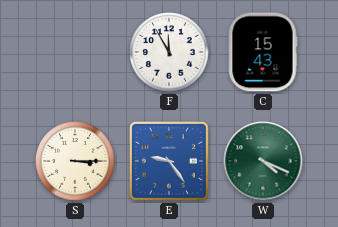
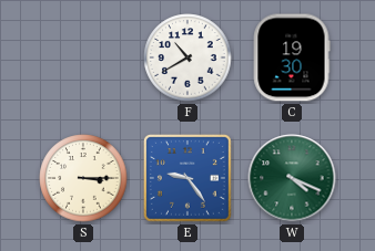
F: 11:55 -> 10:40 (187, 57)
C: 15:43 -> 19:30 (292, 57)
